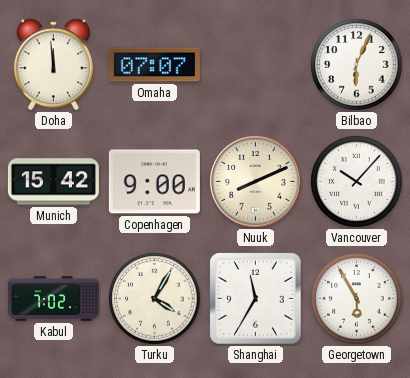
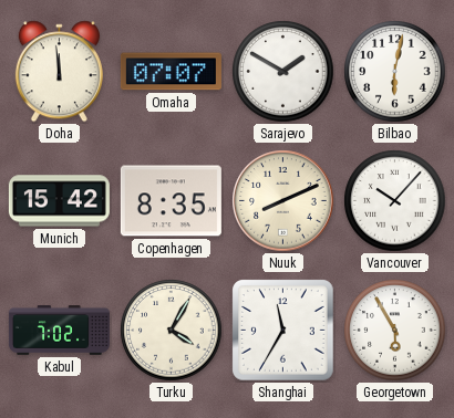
Sarajevo: none -> 1:50 (283, 72)
Bilbao: 6:04 -> 6:02 (395, 72)
Copenhagen: 9:00 -> 8:35 (171, 201)
